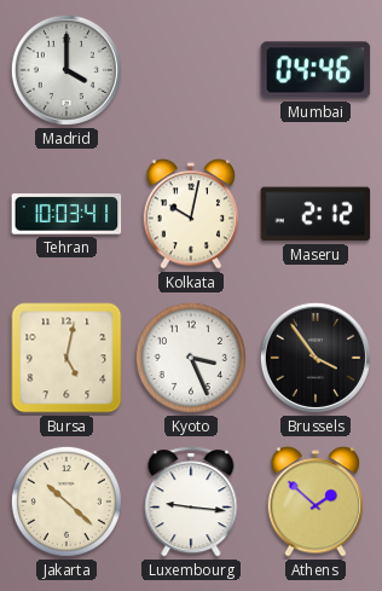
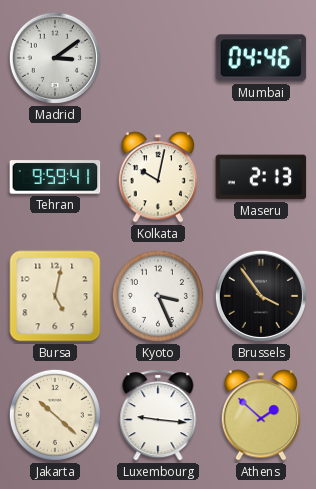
Madrid: 4:00 -> 3:09 (55, 58)
Tehran: 10:03 -> 9:59 (55, 177)
Maseru: 2:12 -> 2:13 (261, 177)
